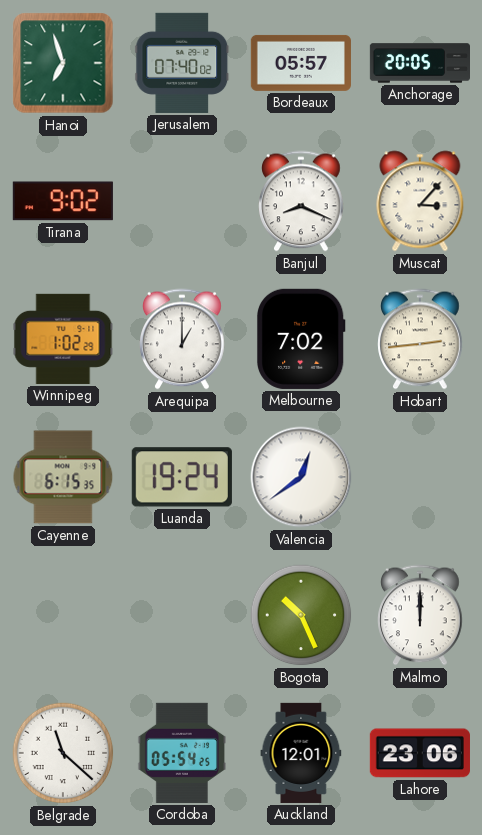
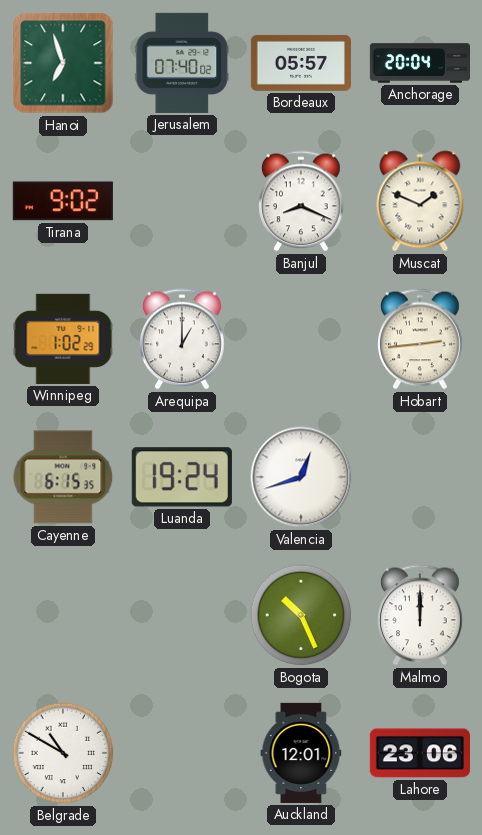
Anchorage: 20:05 -> 20:04 (419, 63)
Muscat: 3:07 -> 1:49 (420, 201)
Melbourne: 7:02 -> none (301, 339)
Valencia: 12:39 -> 12:42 (301, 477)
Belgrade: 11:22 -> 10:50 (63, 753)
Cordoba: 05:54 -> none (181, 753)
